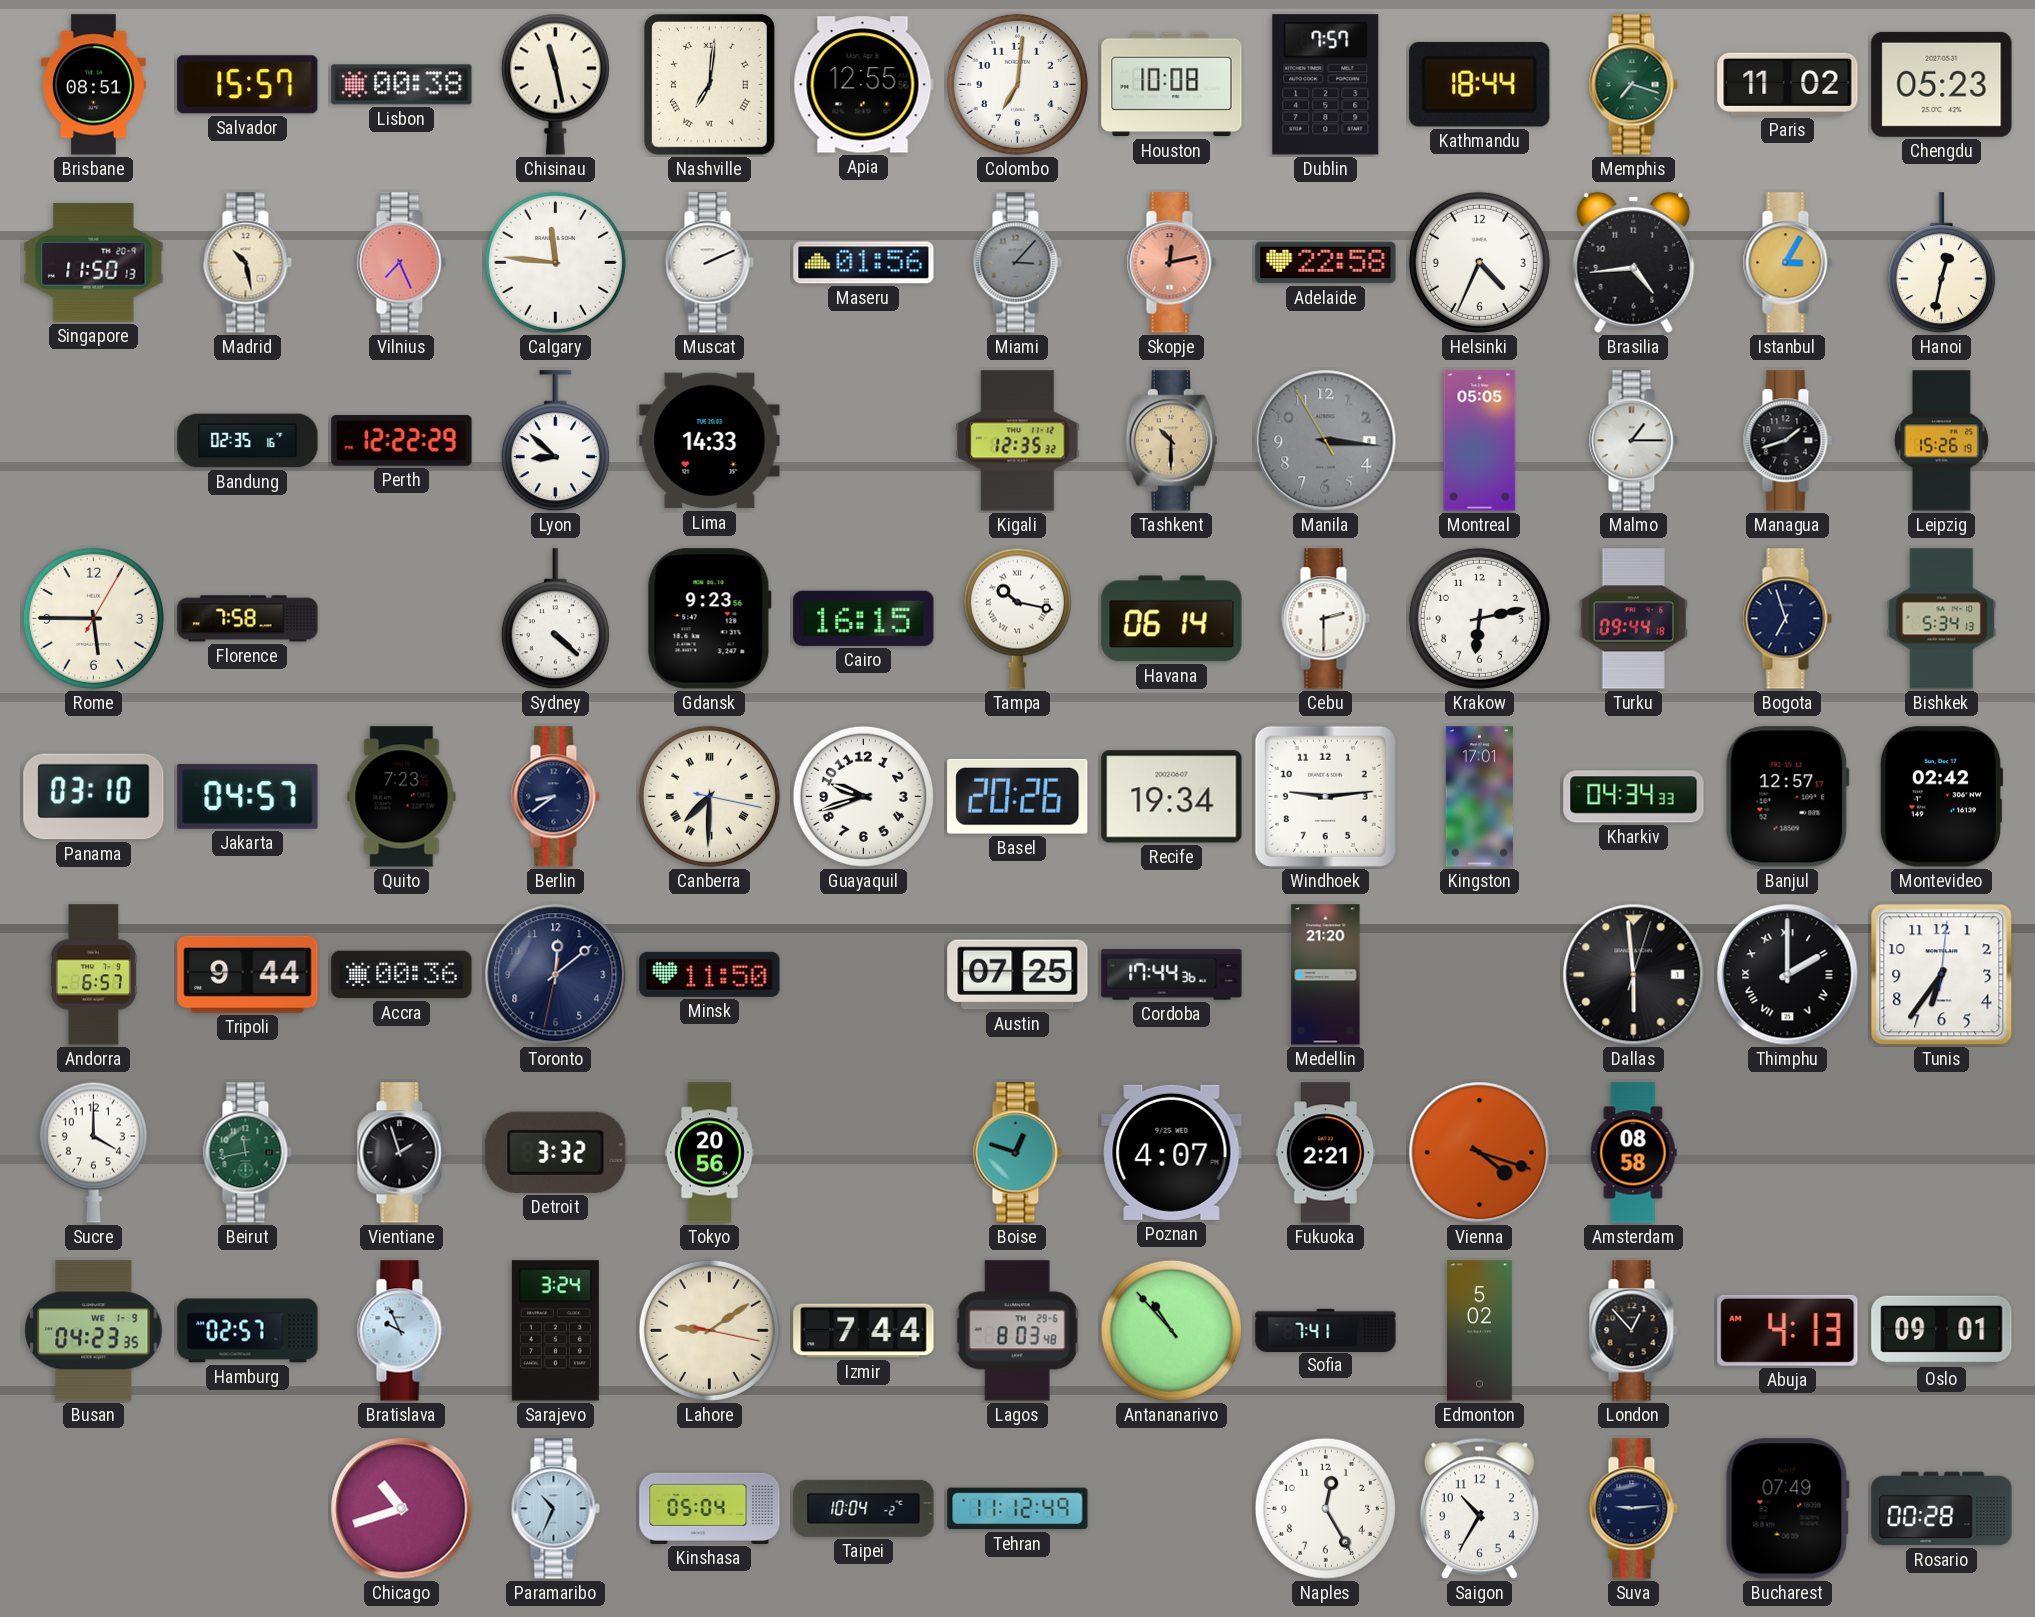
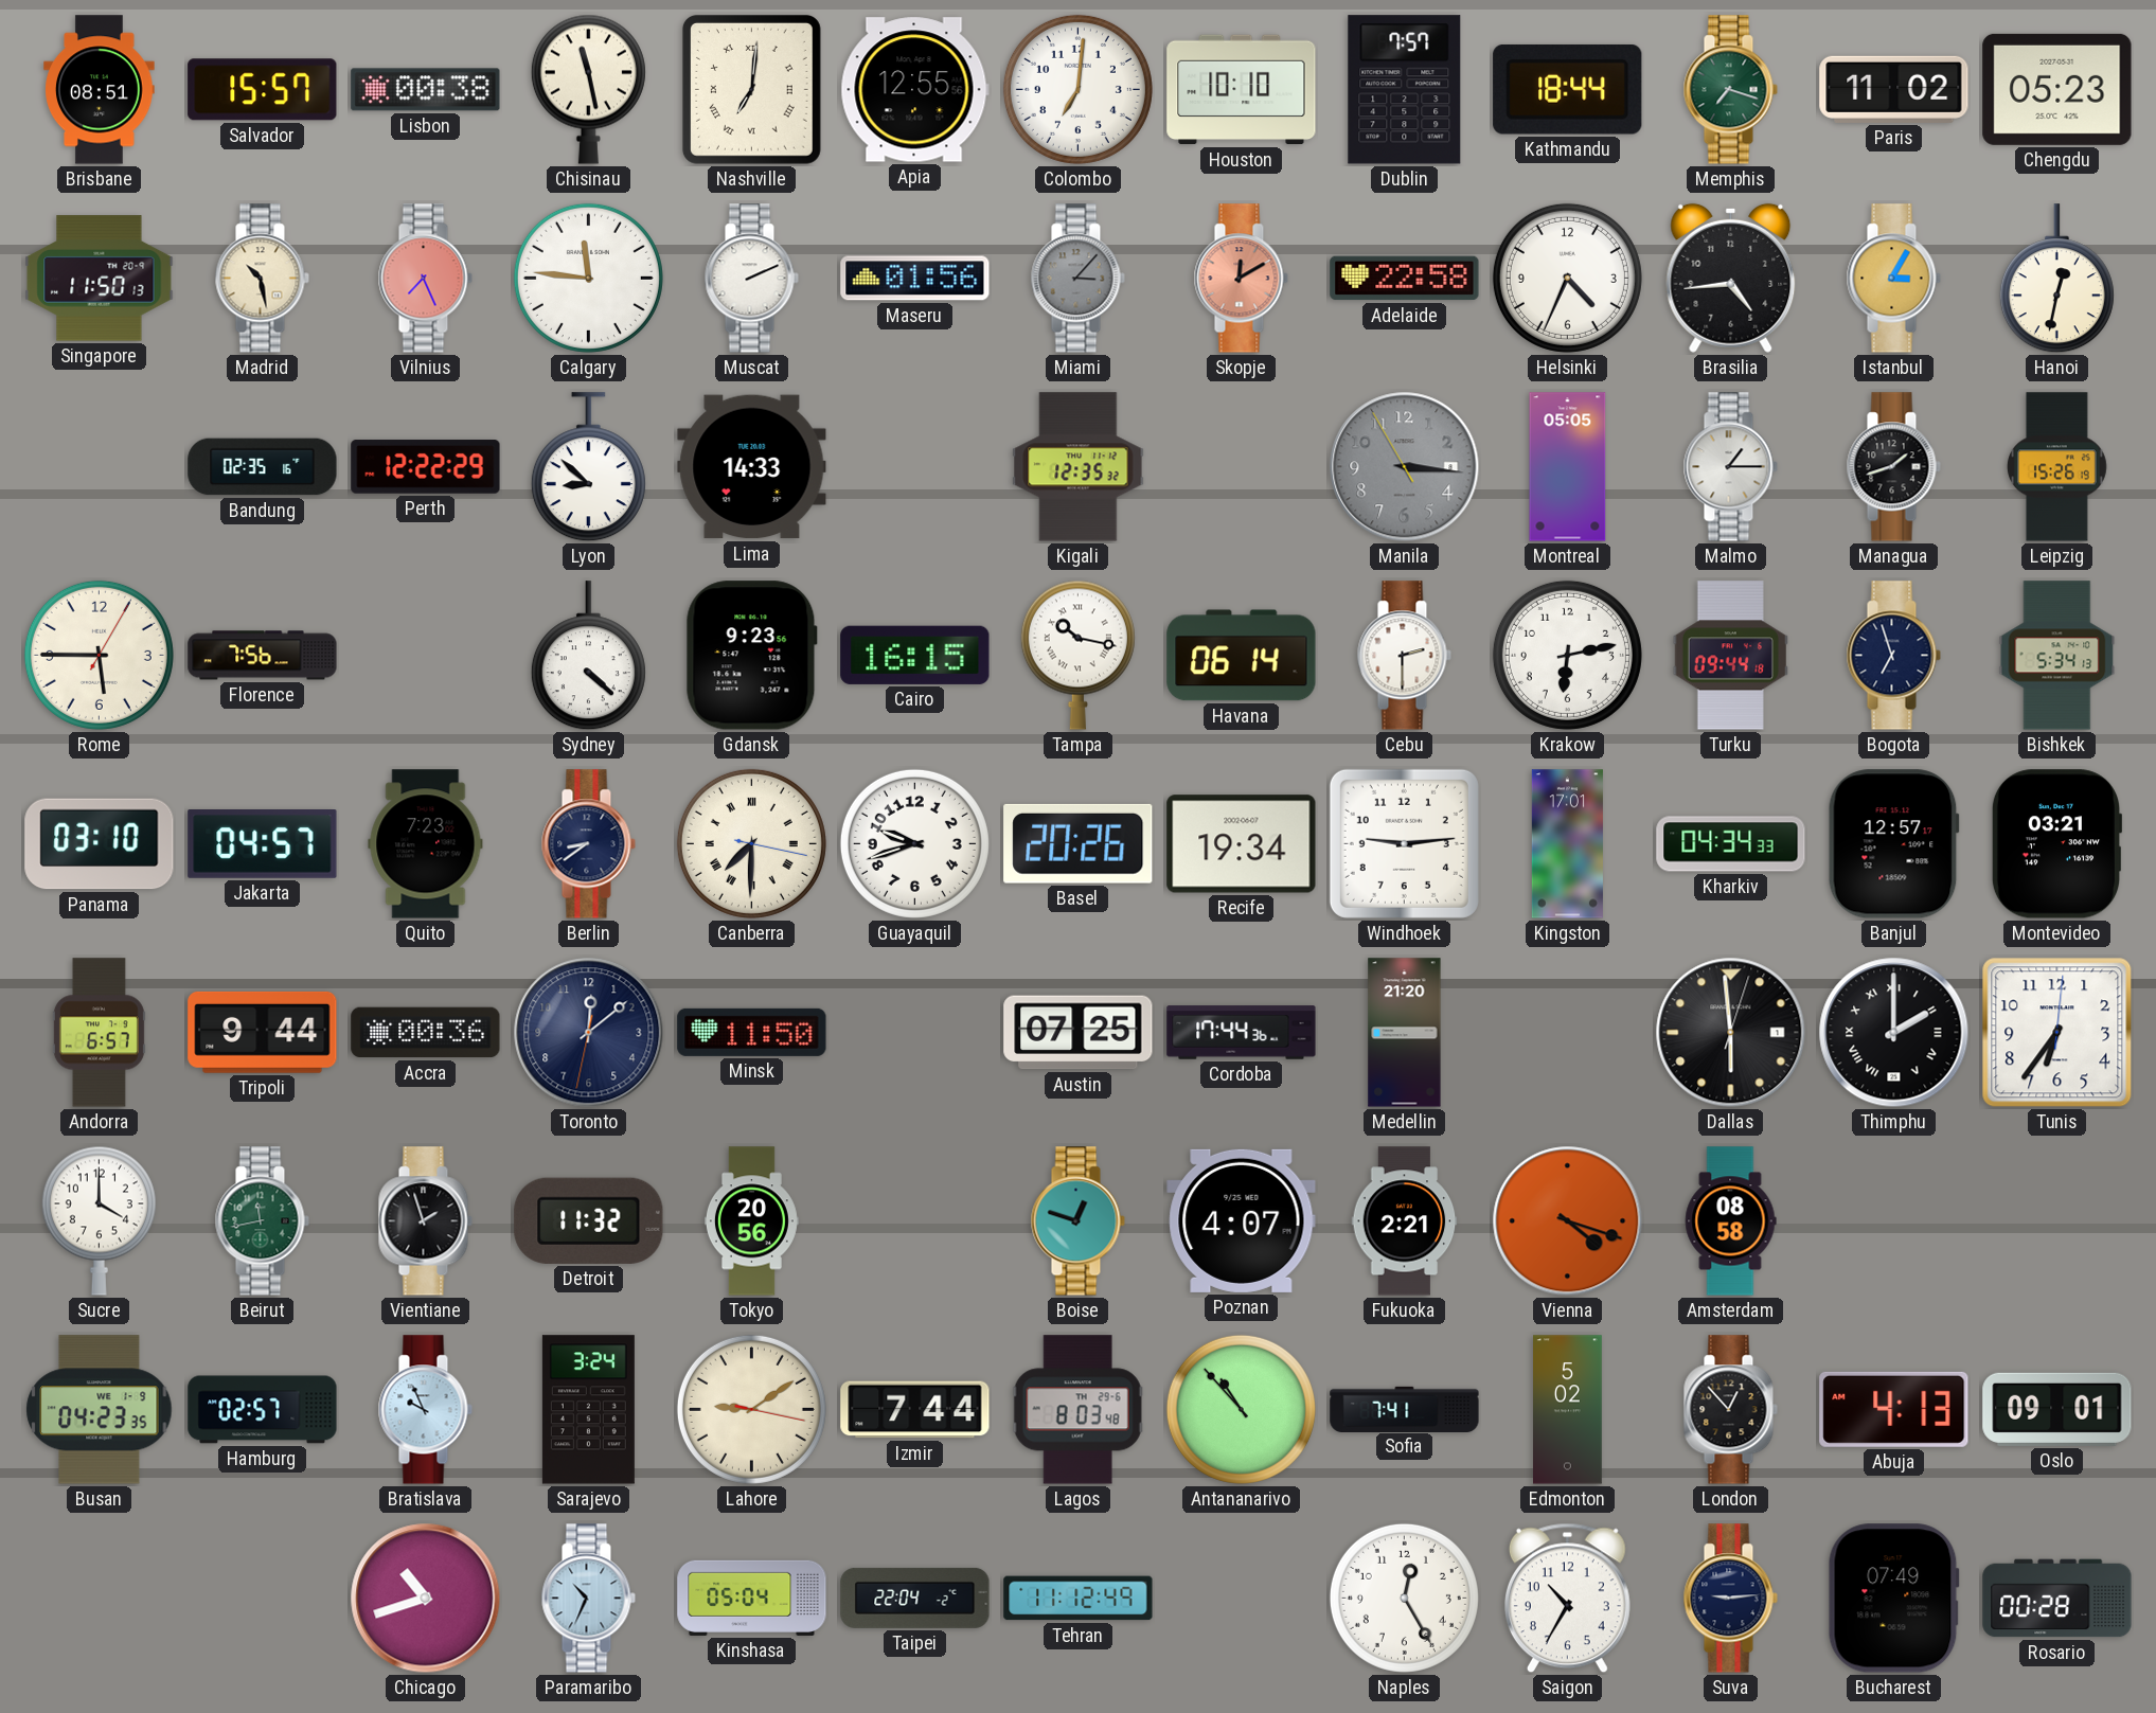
Houston: 10:08 -> 10:10 (1242, 90)
Skopje: 12:13 -> 12:10 (1241, 279)
Tashkent: 10:30 -> none (1171, 441)
Florence: 7:58 -> 7:56 (263, 656)
Montevideo: 02:42 -> 03:21 (2055, 844)
Detroit: 3:32 -> 11:32 (589, 1220)
Taipei: 10:04 -> 22:04 (915, 1598)
